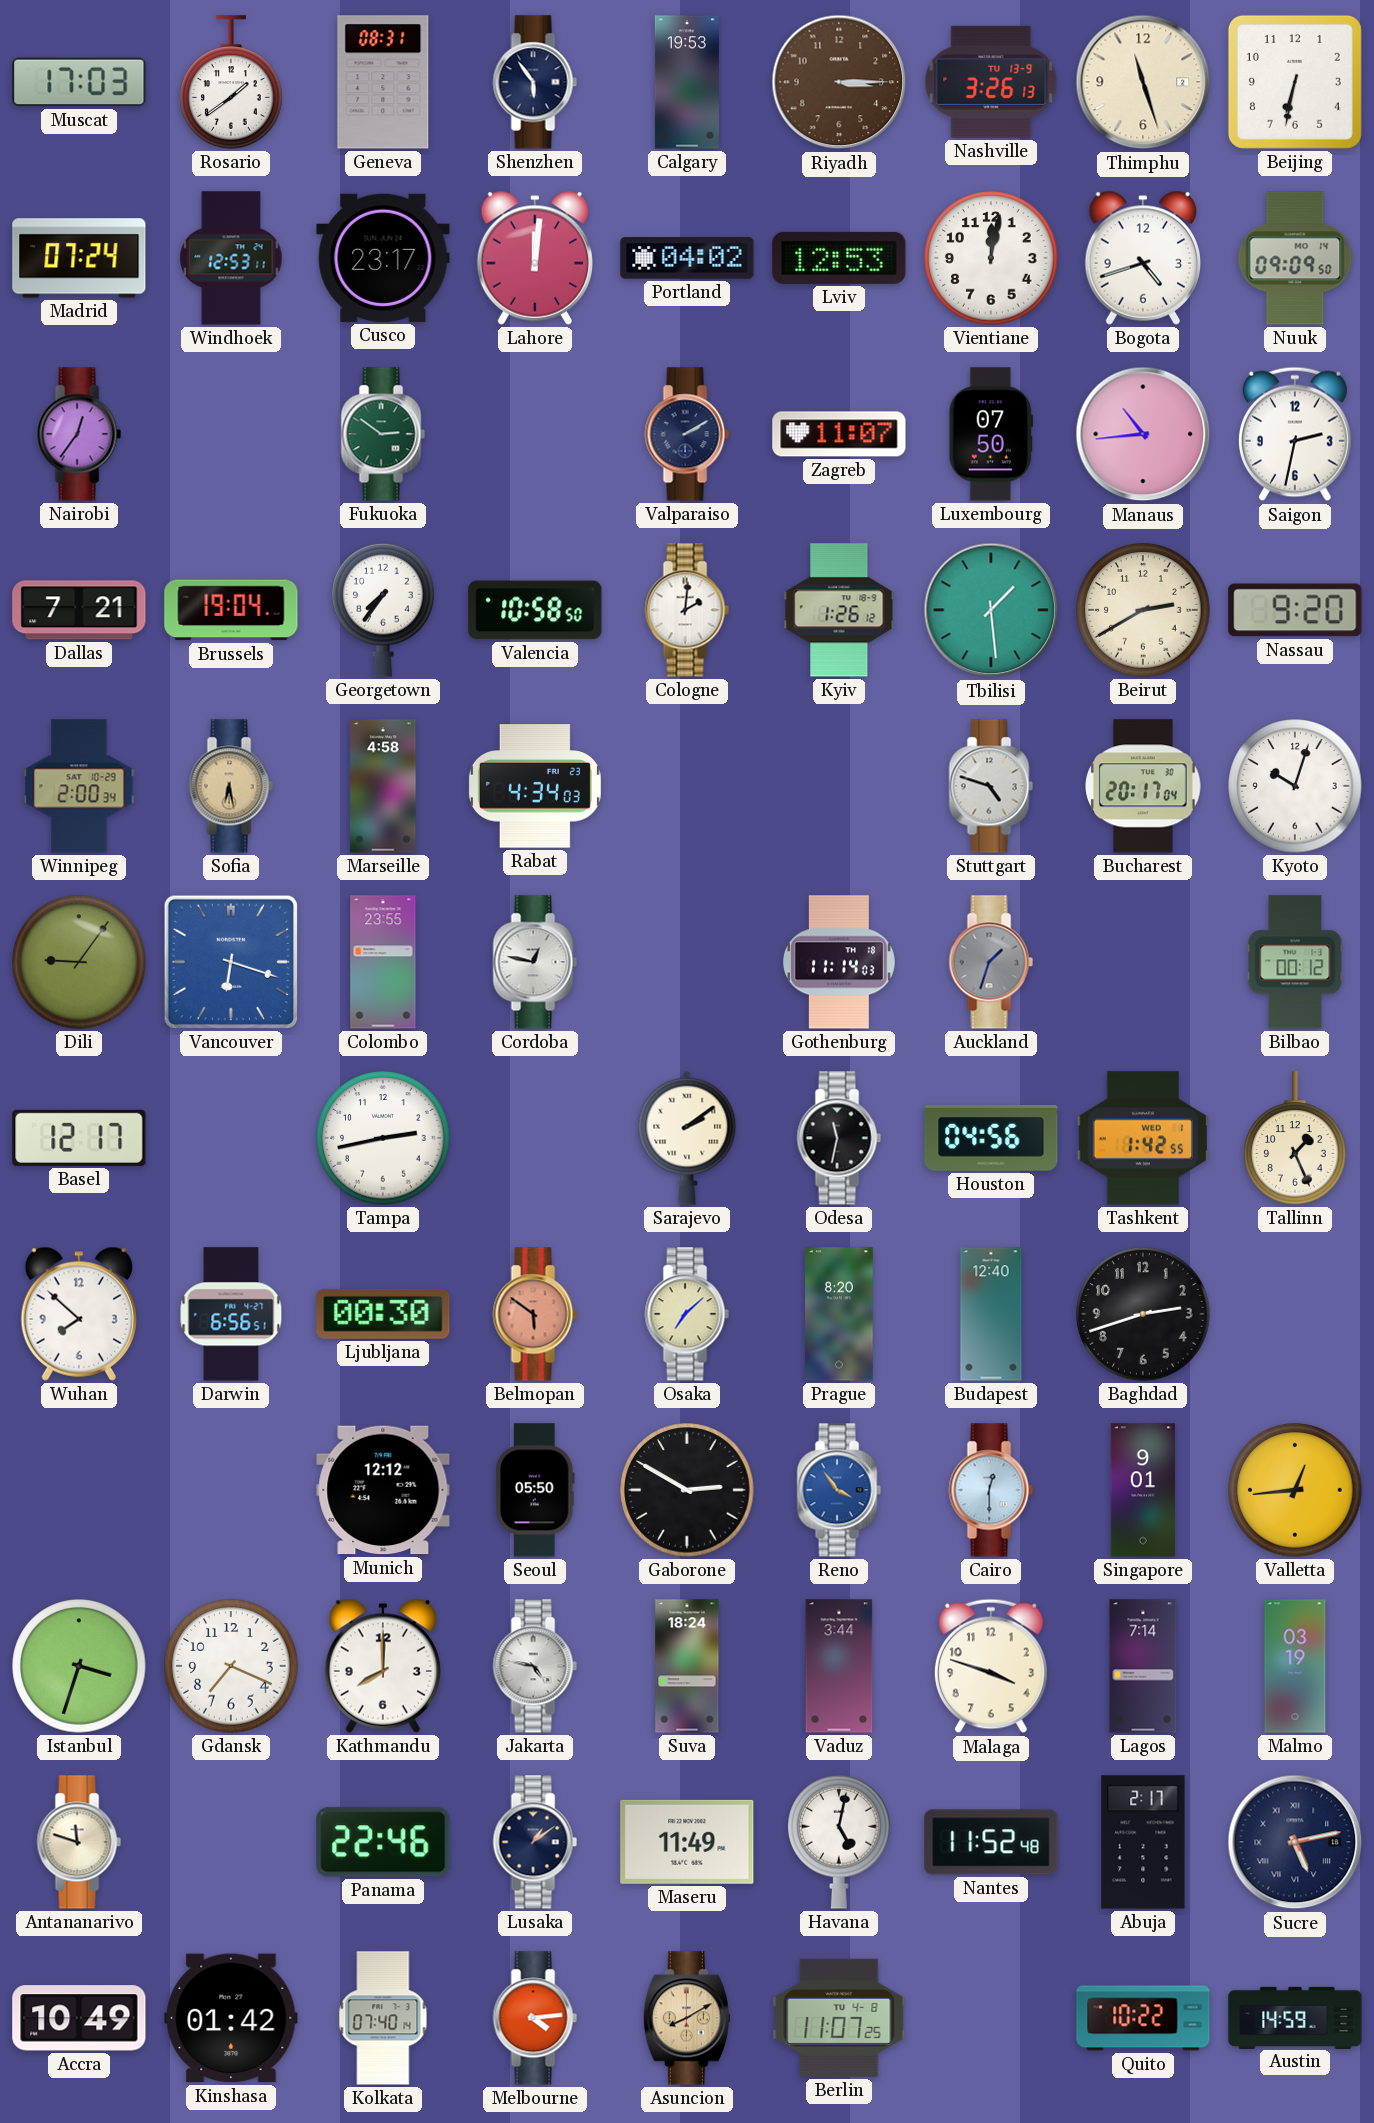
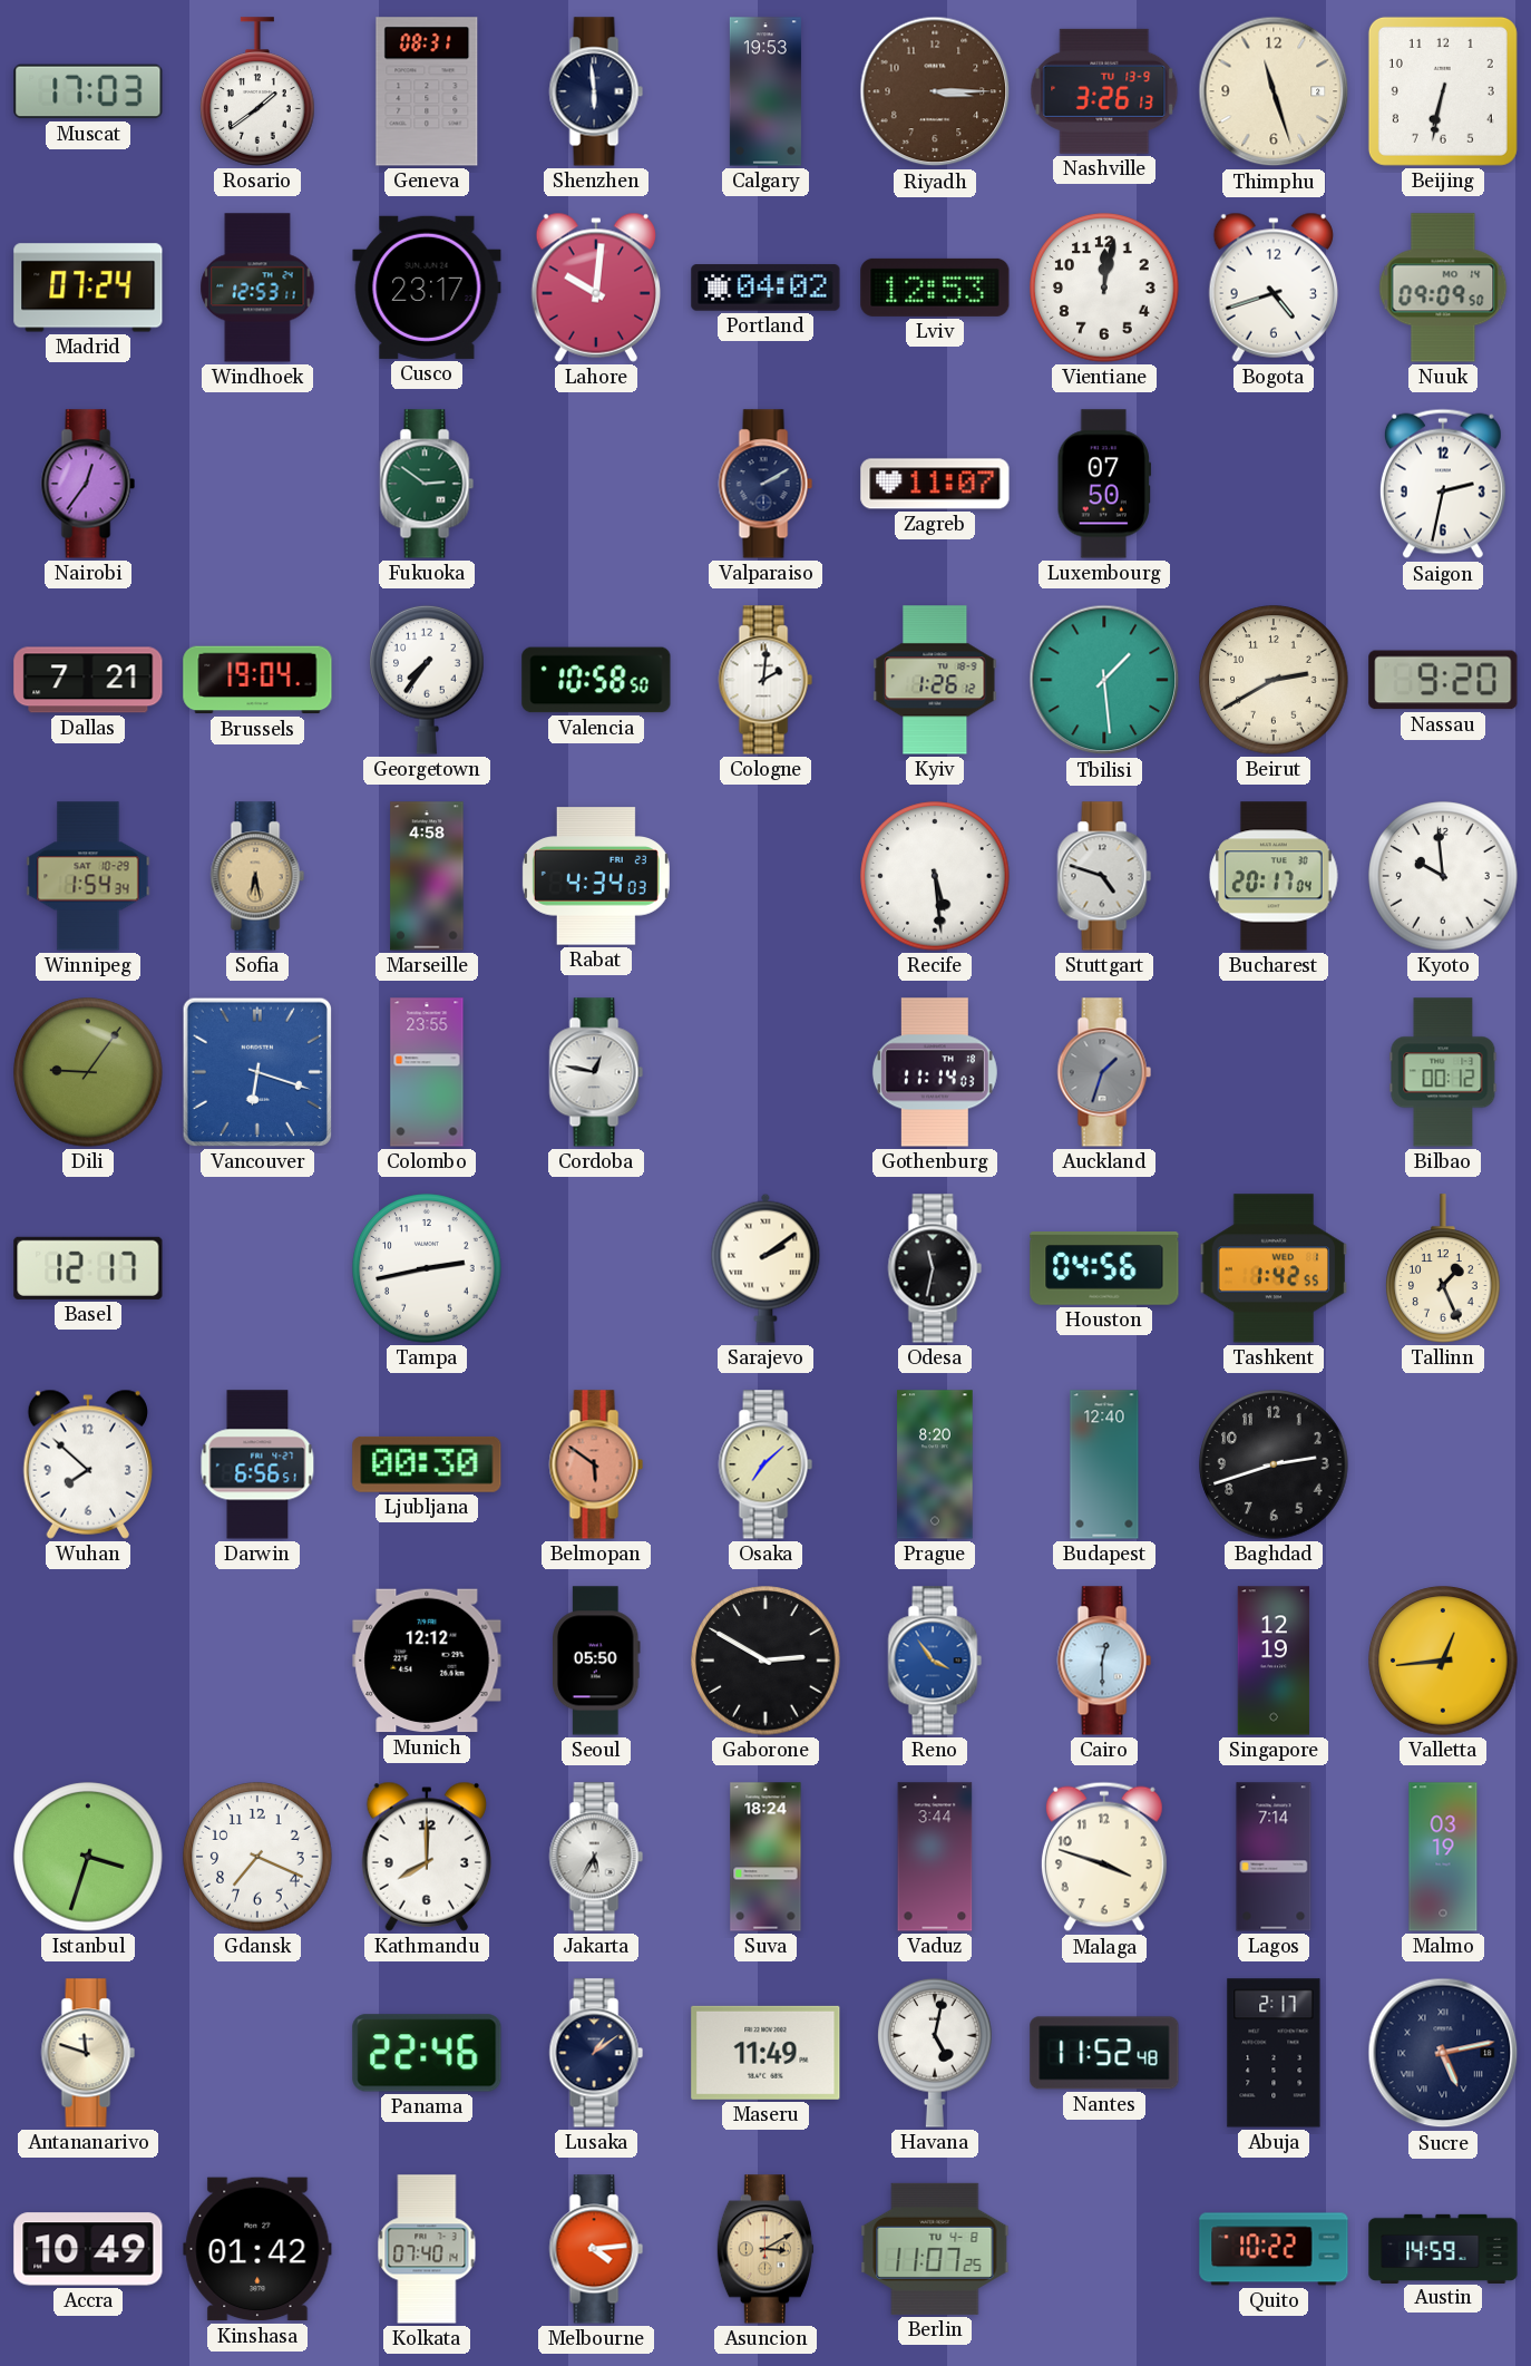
Shenzhen: 5:54 -> 5:59 (596, 91)
Lahore: 12:01 -> 10:01 (595, 288)
Manaus: 10:44 -> none (1143, 434)
Winnipeg: 2:00 -> 1:54 (88, 876)
Recife: none -> 5:29 (935, 876)
Kyoto: 10:03 -> 9:59 (1443, 876)
Singapore: 9:01 -> 12:19 (1274, 1661)
Jakarta: 4:47 -> 5:35 (596, 1857)
Asuncion: 8:10 -> 3:10 (765, 2249)
